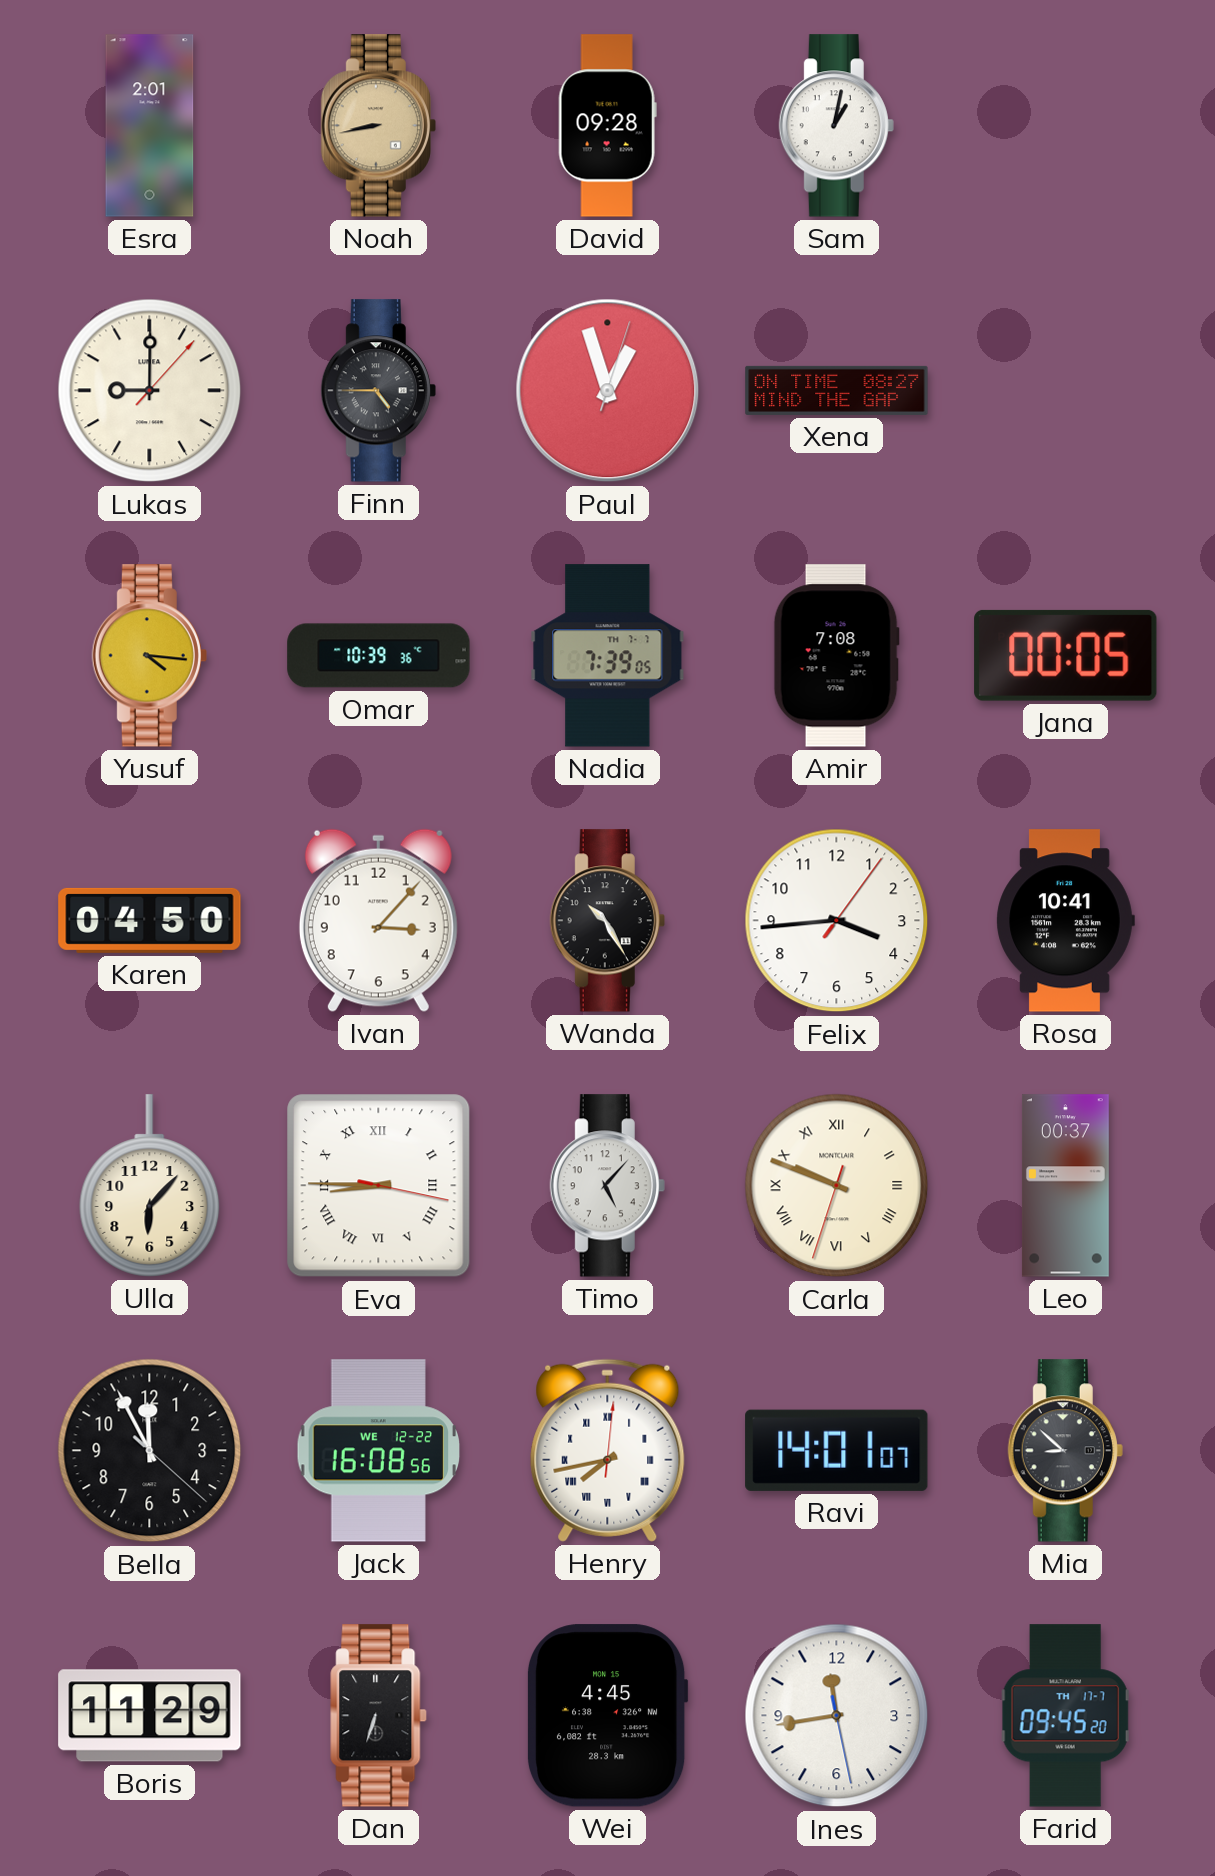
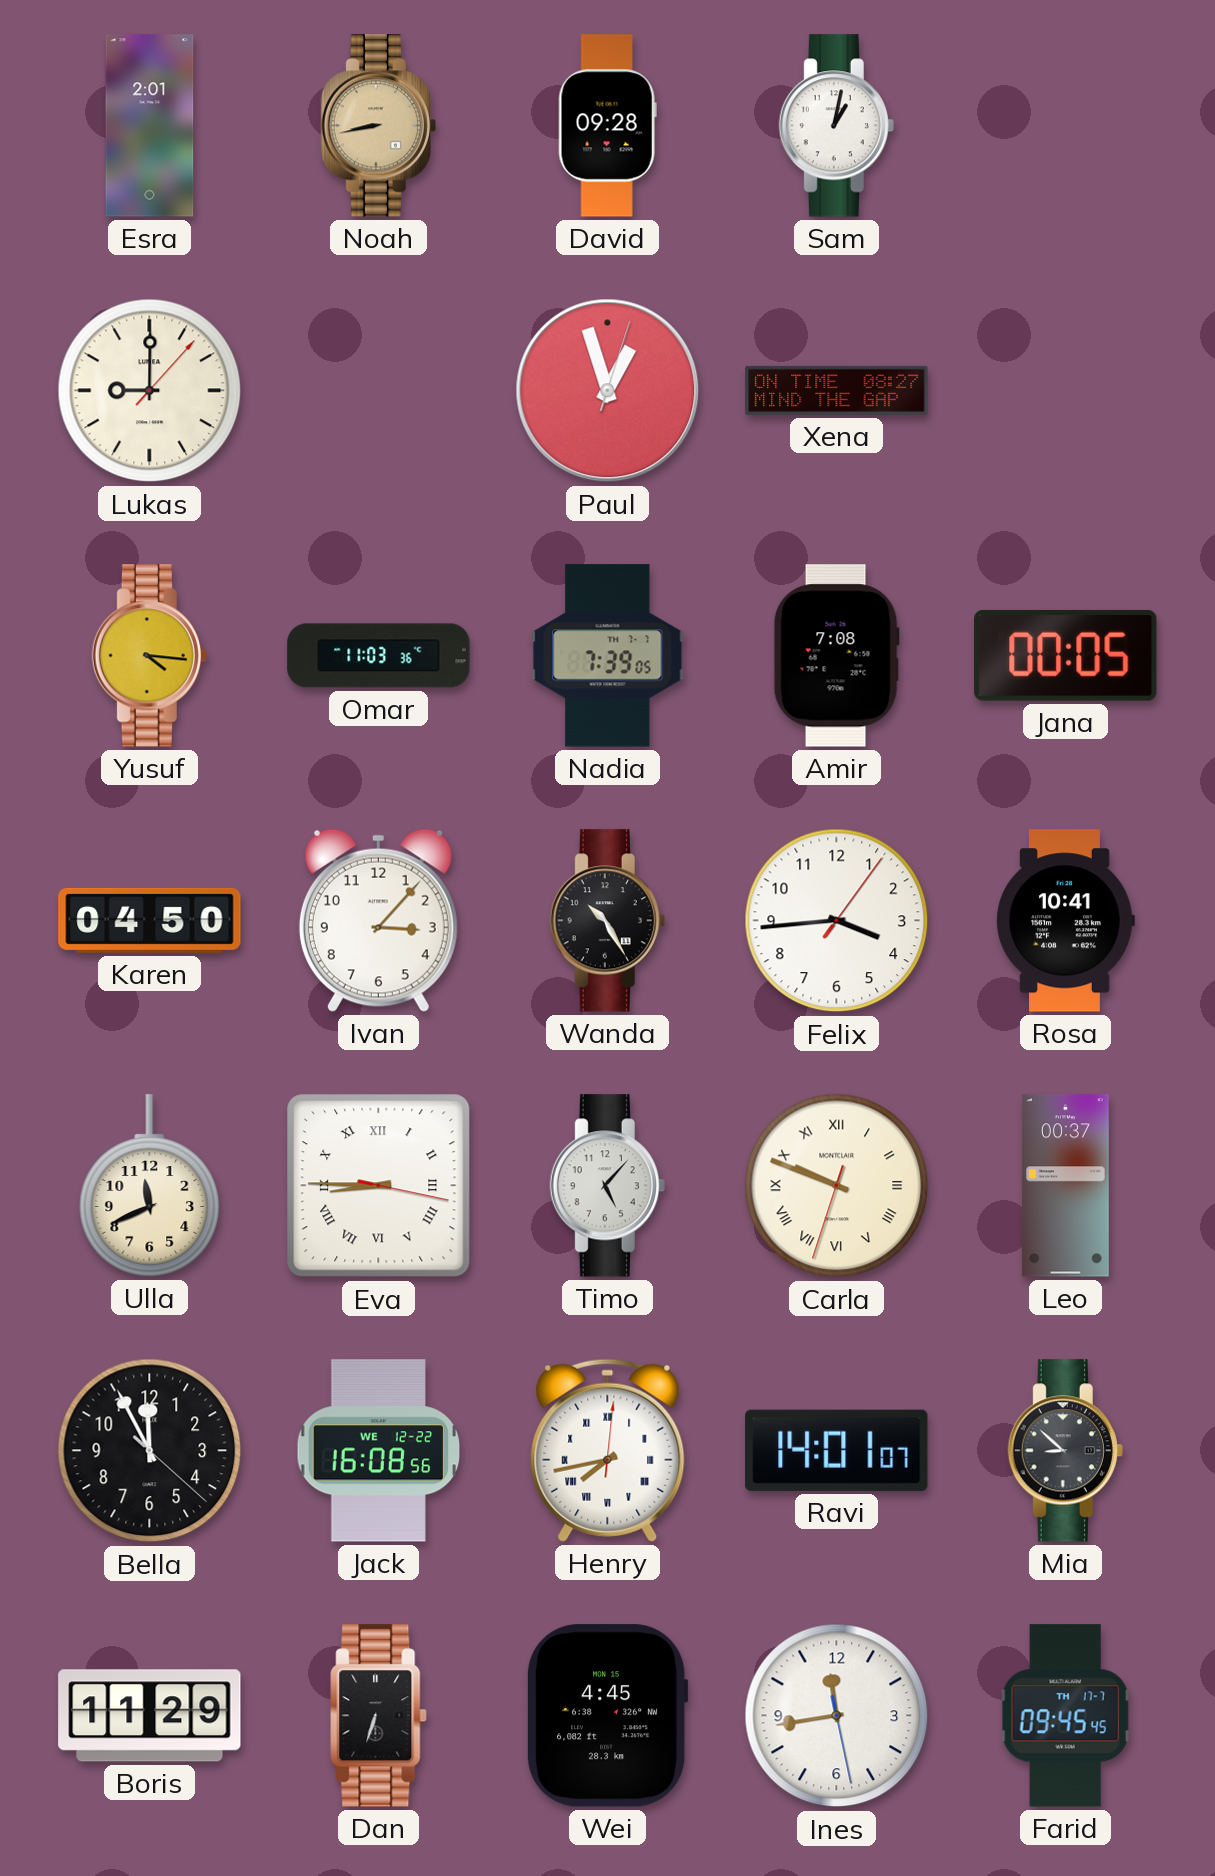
Finn: 4:45 -> none (378, 391)
Omar: 10:39 -> 11:03 (379, 656)
Ulla: 6:07 -> 11:41 (150, 1186)
Farid: 09:45:20 -> 09:45:45 (1065, 1716)
